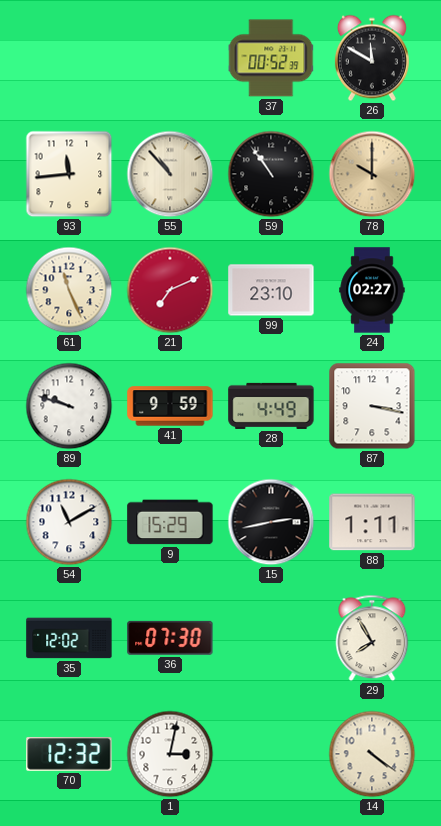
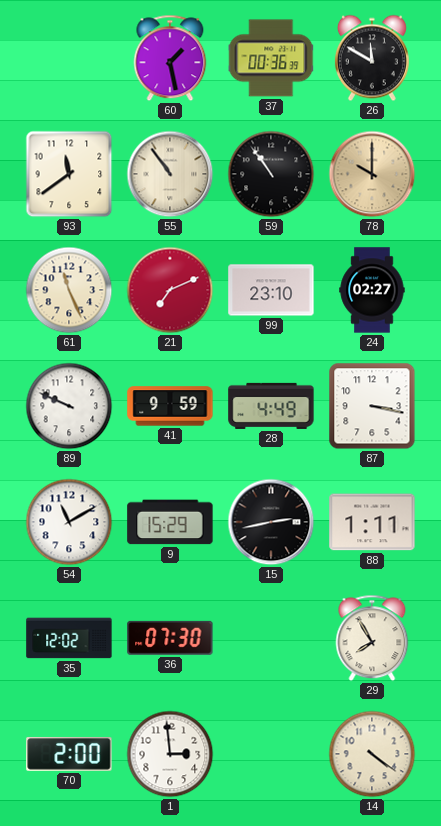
60: none -> 1:28 (170, 58)
37: 00:52 -> 00:36 (271, 58)
93: 11:44 -> 11:39 (69, 174)
55: 10:53 -> 10:54 (170, 174)
89: 9:48 -> 9:49 (69, 406)
70: 12:32 -> 2:00 (69, 755)
1: 3:02 -> 2:59 (170, 754)
